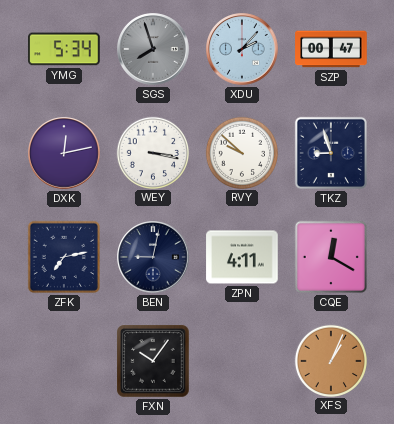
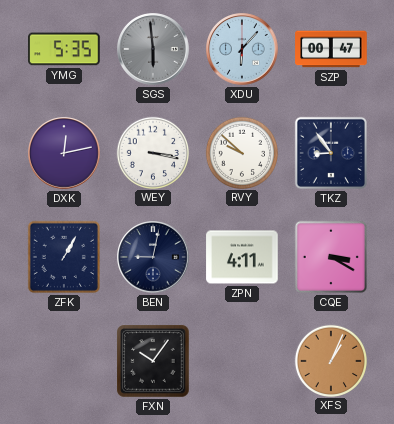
YMG: 5:34 -> 5:35 (64, 49)
SGS: 7:57 -> 5:59 (153, 49)
XDU: 2:07 -> 6:07 (242, 49)
TKZ: 8:57 -> 8:54 (331, 153)
ZFK: 7:13 -> 1:05 (64, 257)
CQE: 12:20 -> 3:20 (331, 257)
